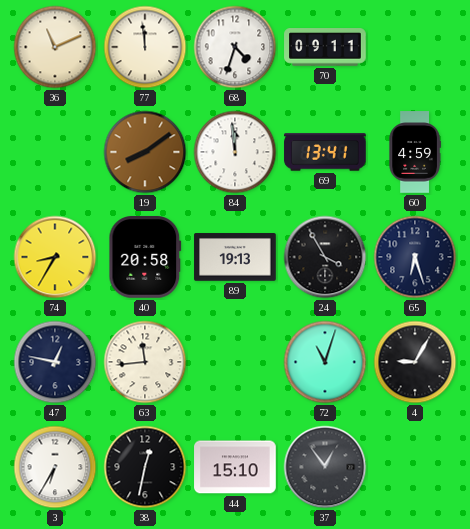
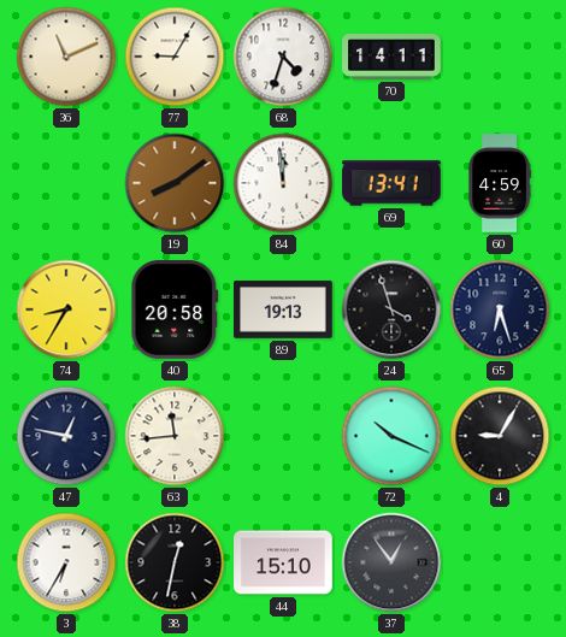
77: 11:59 -> 9:05 (175, 57)
70: 09:11 -> 14:11 (391, 57)
24: 3:55 -> 3:57 (391, 309)
72: 11:03 -> 10:19 (391, 436)
